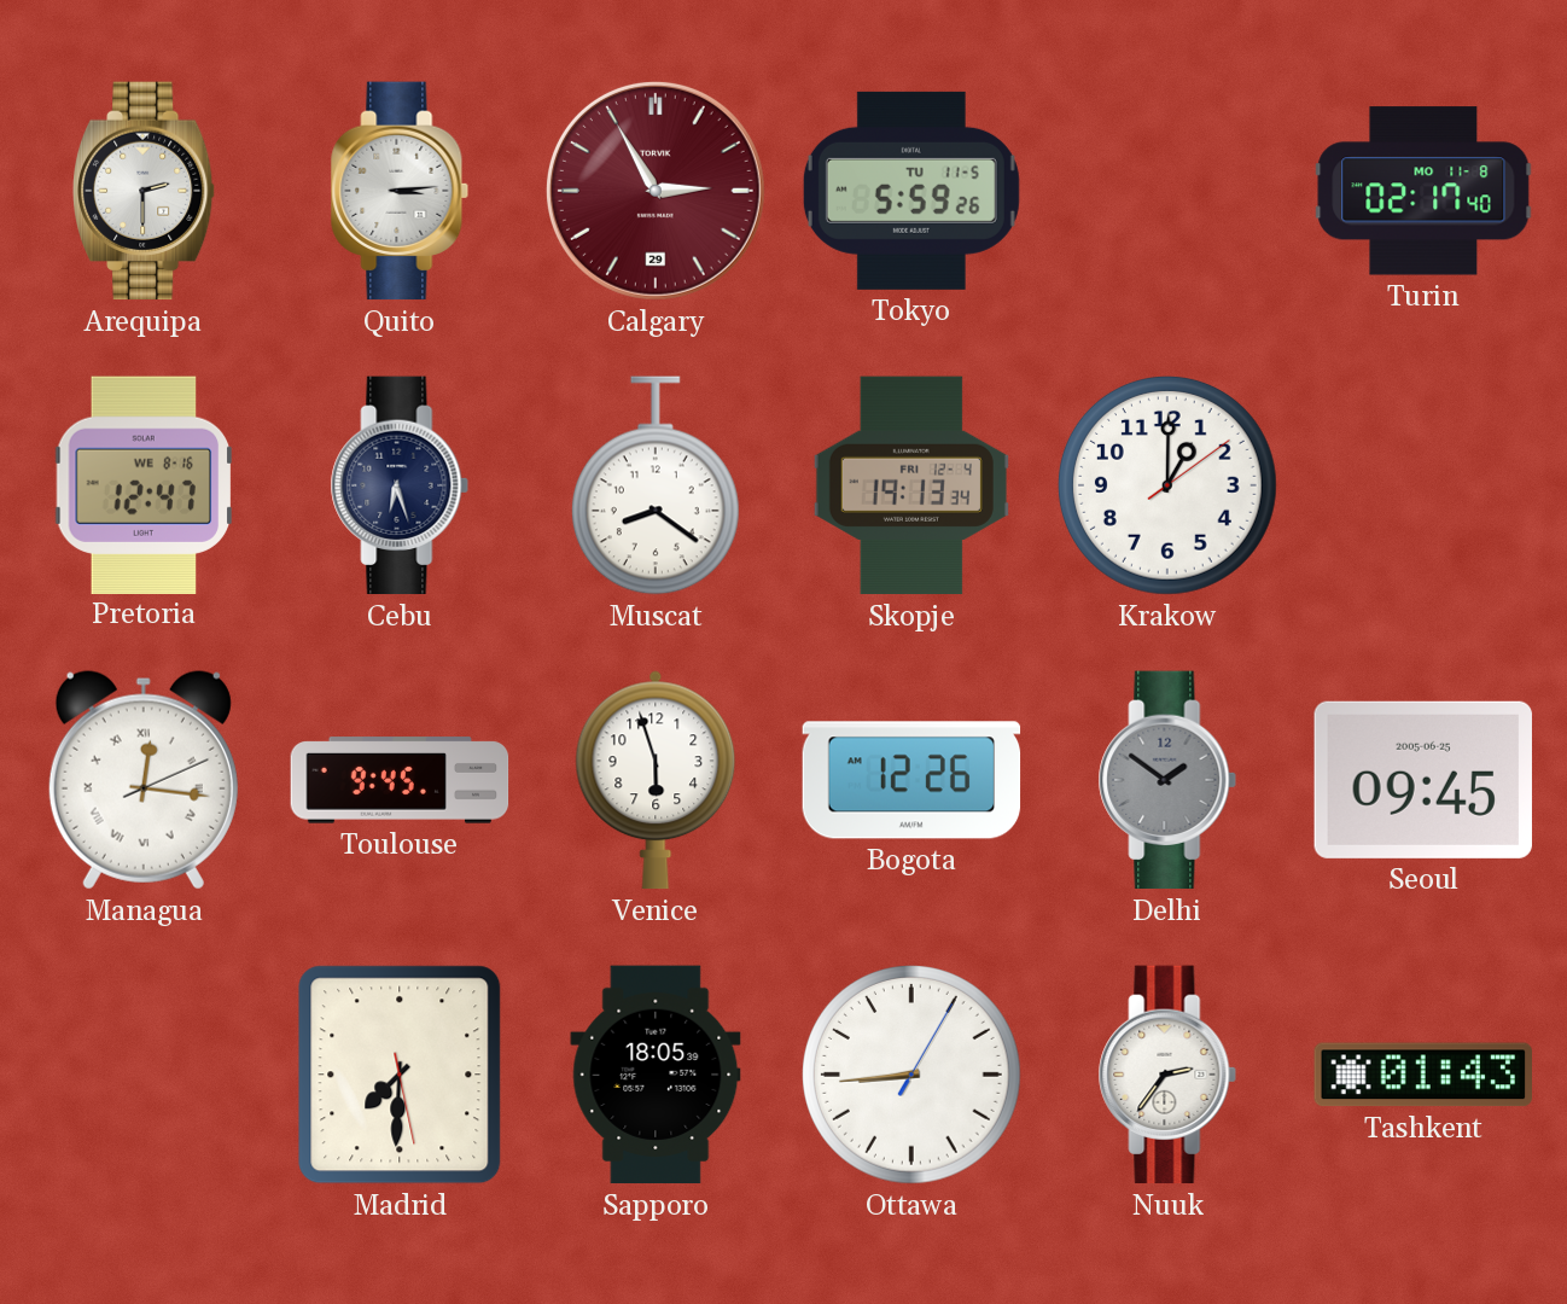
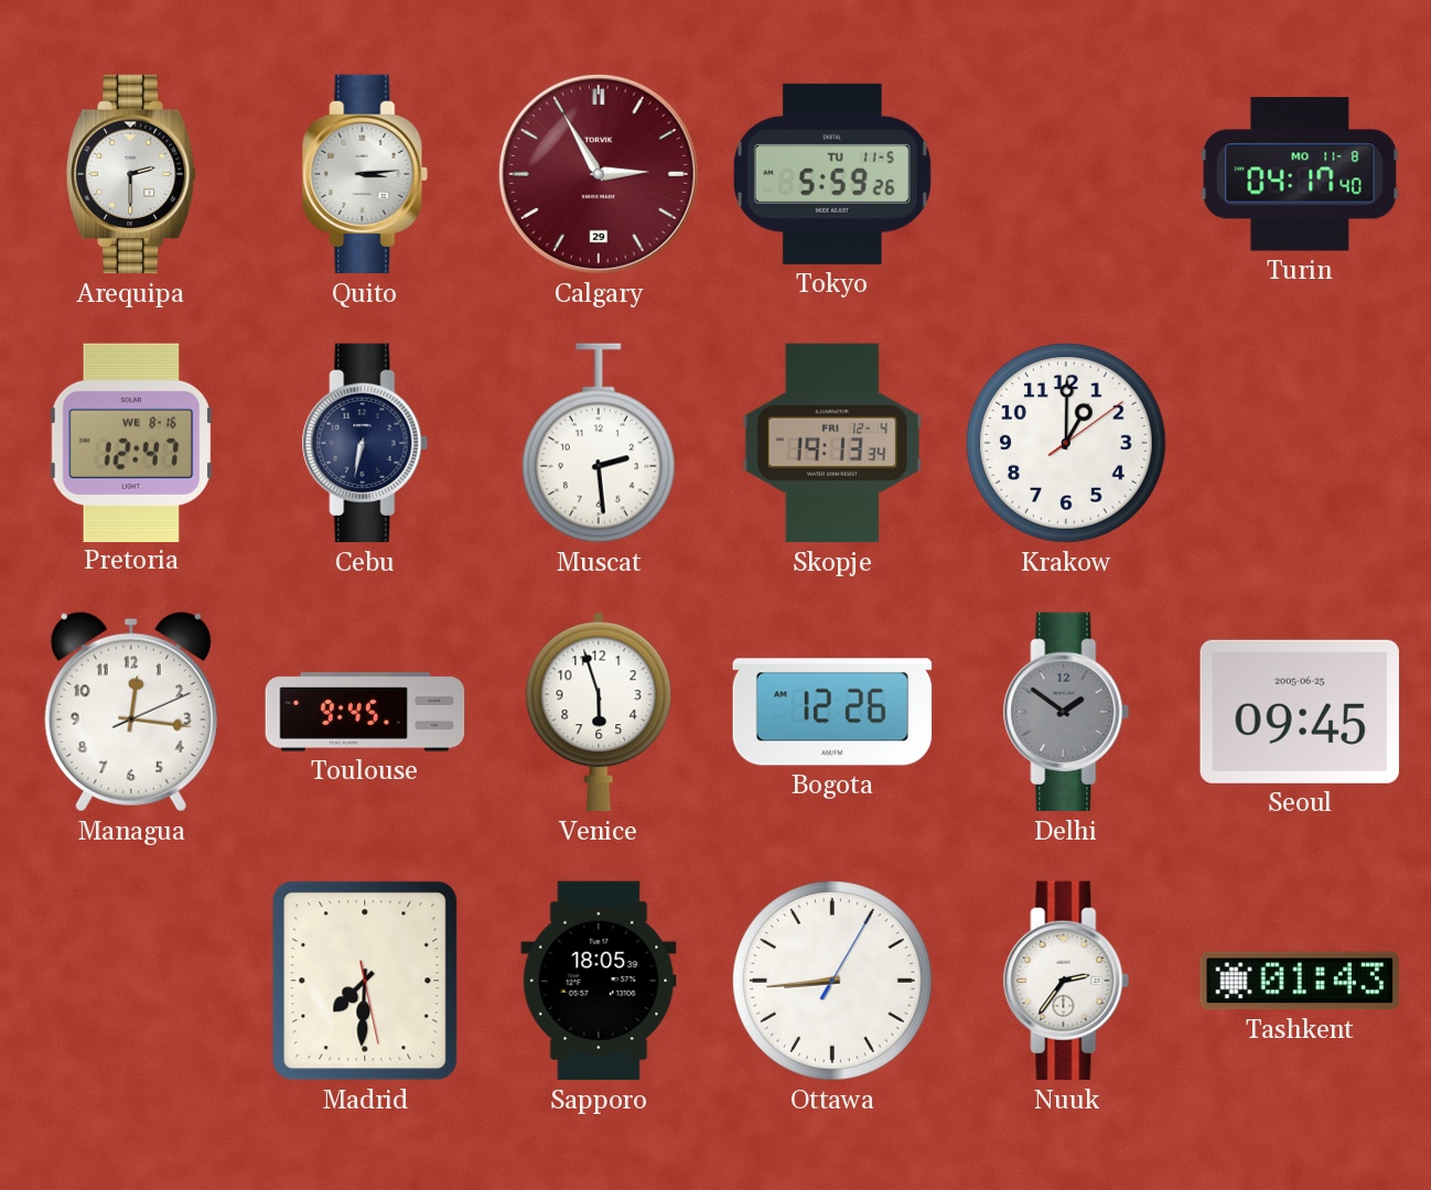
Turin: 02:17 -> 04:17 (1300, 174)
Cebu: 6:27 -> 6:32 (365, 443)
Muscat: 8:21 -> 2:29 (599, 443)
Managua numerals: Roman -> Arabic (131, 712)
